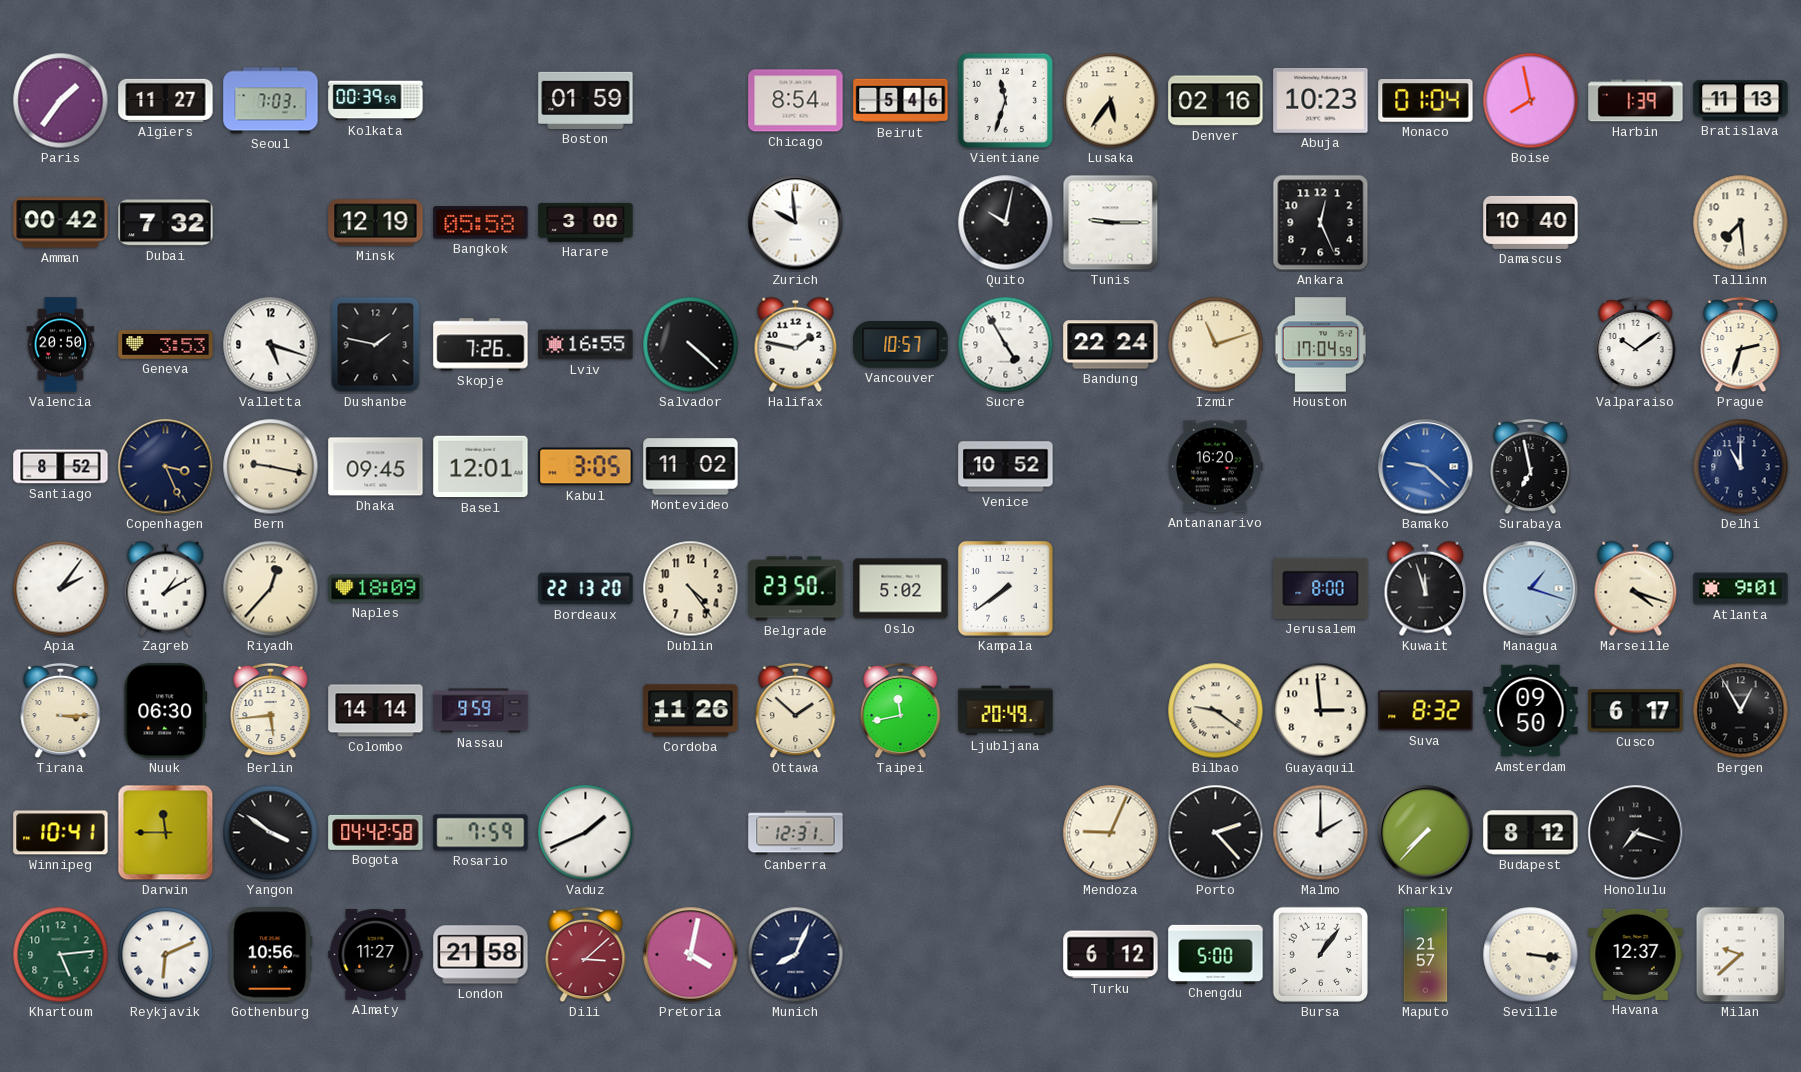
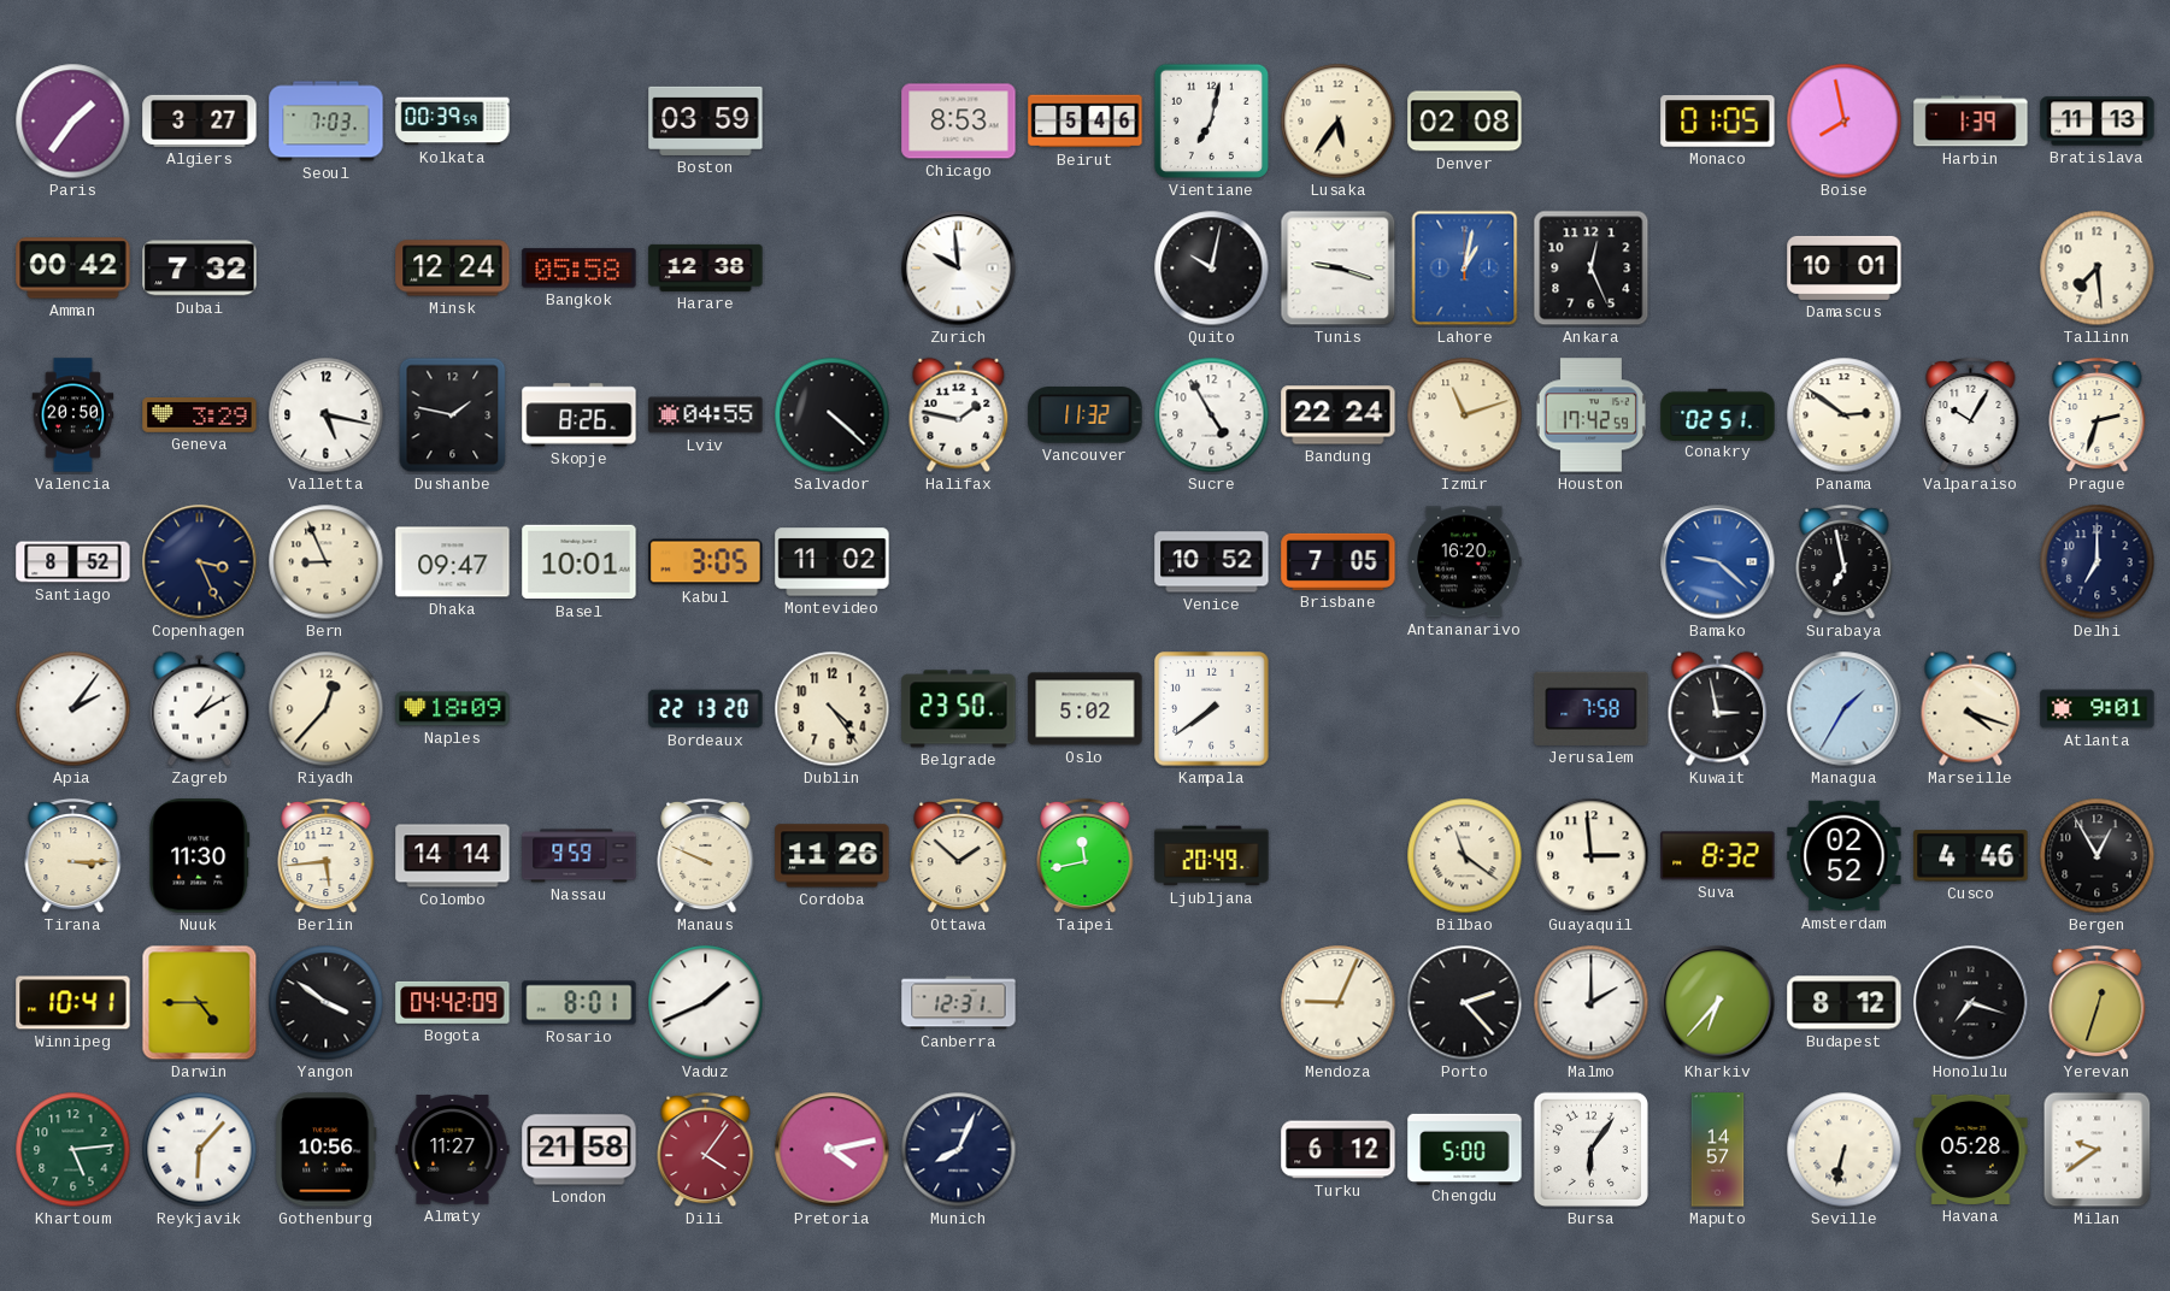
Algiers: 11:27 -> 3:27 (200, 120)
Boston: 01:59 -> 03:59 (706, 120)
Chicago: 8:54 -> 8:53 (959, 122)
Vientiane: 11:33 -> 7:02 (1211, 120)
Denver: 02:16 -> 02:08 (1465, 122)
Abuja: 10:23 -> none (1321, 100)
Monaco: 01:04 -> 01:05 (1718, 122)
Minsk: 12:19 -> 12:24 (453, 269)
Harare: 3:00 -> 12:38 (706, 267)
Tunis: 9:15 -> 9:18 (1339, 269)
Lahore: none -> 1:02 (1465, 269)
Damascus: 10:40 -> 10:01 (1845, 267)
Geneva: 3:53 -> 3:29 (200, 415)
Valletta: 5:18 -> 5:17 (327, 415)
Skopje: 7:26 -> 8:26 (580, 415)
Lviv: 16:55 -> 04:55 (706, 415)
Vancouver: 10:57 -> 11:32 (1086, 415)
Houston: 17:04 -> 17:42 (1590, 415)
Conakry: none -> 02:51 (1718, 414)
Panama: none -> 2:51 (1845, 415)
Valparaiso: 10:09 -> 10:05 (1971, 415)
Bern: 9:17 -> 8:56 (327, 562)
Dhaka: 09:45 -> 09:47 (453, 562)
Basel: 12:01 -> 10:01 (580, 562)
Brisbane: none -> 7:05 (1339, 561)
Delhi: 11:00 -> 7:00 (2098, 562)
Jerusalem: 8:00 -> 7:58 (1592, 708)
Kuwait: 11:57 -> 2:58 (1718, 709)
Managua: 1:18 -> 1:35 (1845, 709)
Nuuk: 06:30 -> 11:30 (200, 856)
Manaus: none -> 9:49 (706, 856)
Bilbao: 9:21 -> 11:21 (1465, 856)
Amsterdam: 09:50 -> 02:52 (1845, 856)
Cusco: 6:17 -> 4:46 (1971, 856)
Darwin: 11:45 -> 4:45 (200, 1003)
Bogota: 04:42:58 -> 04:42:09 (453, 1002)
Rosario: 7:59 -> 8:01 (580, 1003)
Kharkiv: 7:37 -> 6:37 (1718, 1003)
Yerevan: none -> 12:33 (2098, 1003)
Reykjavik: 6:11 -> 6:07 (200, 1150)
Dili: 3:08 -> 4:06 (706, 1150)
Pretoria: 4:02 -> 4:13 (833, 1150)
Bursa: 1:06 -> 6:06 (1590, 1149)
Maputo: 21:57 -> 14:57 (1718, 1150)
Seville: 3:16 -> 6:32 (1845, 1150)
Havana: 12:37 -> 05:28 (1971, 1149)
Milan: 9:38 -> 9:39 (2098, 1150)
